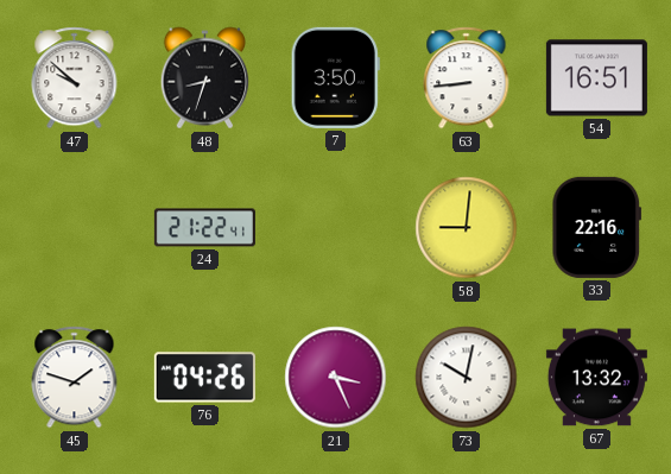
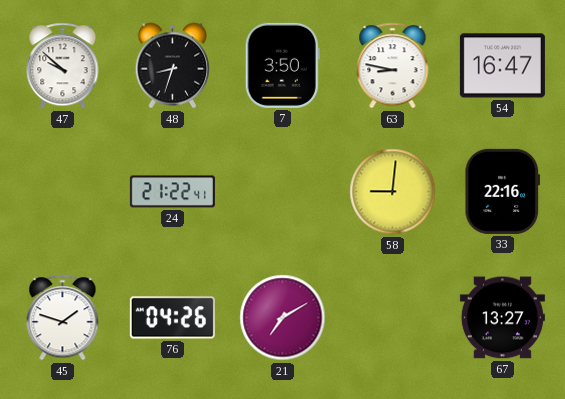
63: 8:44 -> 8:47 (393, 66)
54: 16:51 -> 16:47 (502, 66)
21: 3:26 -> 7:10 (283, 318)
73: 10:02 -> none (467, 378)
67: 13:32 -> 13:27 (502, 318)
